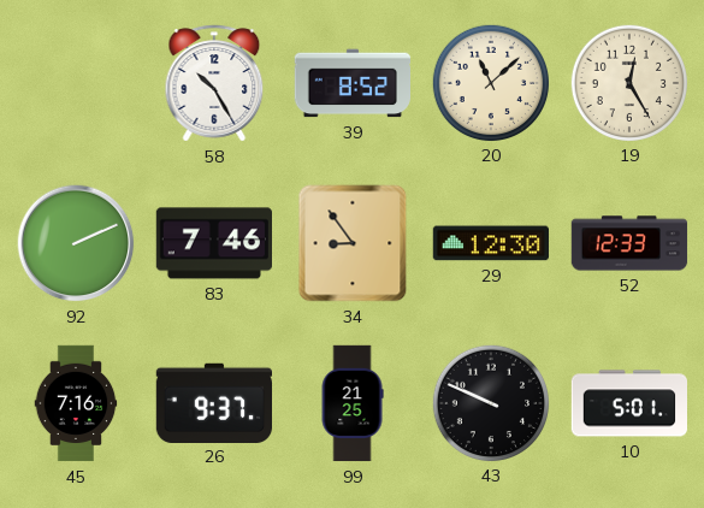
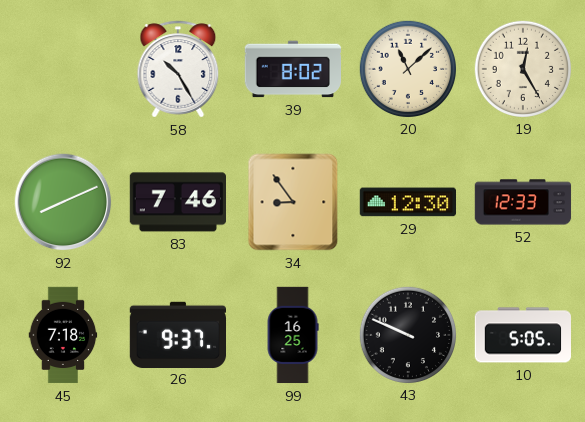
39: 8:52 -> 8:02 (292, 69)
92: 2:11 -> 8:11 (63, 202)
45: 7:16 -> 7:18 (63, 335)
99: 21:25 -> 16:25 (293, 335)
10: 5:01 -> 5:05 (523, 335)
